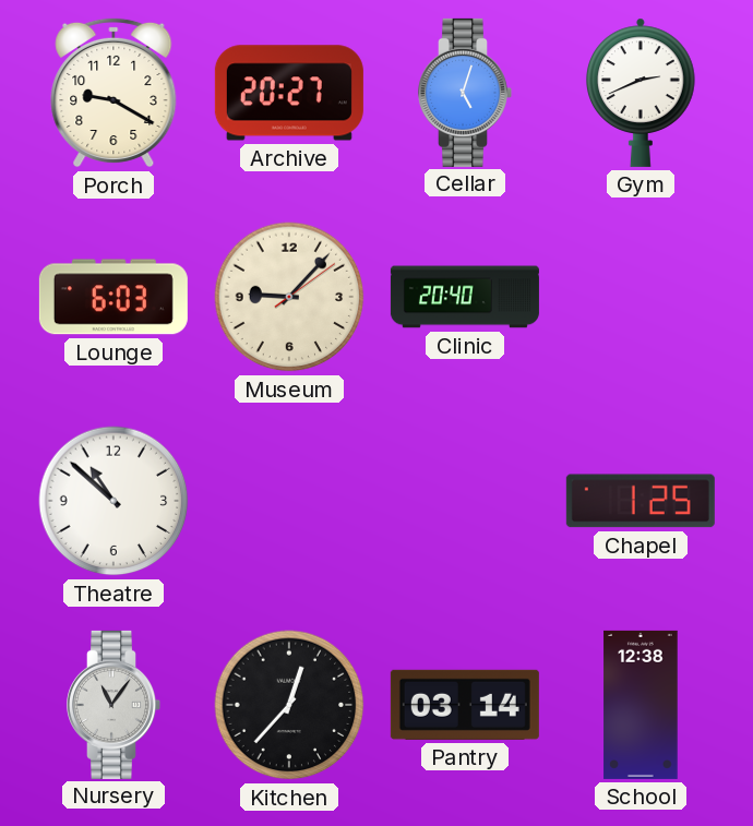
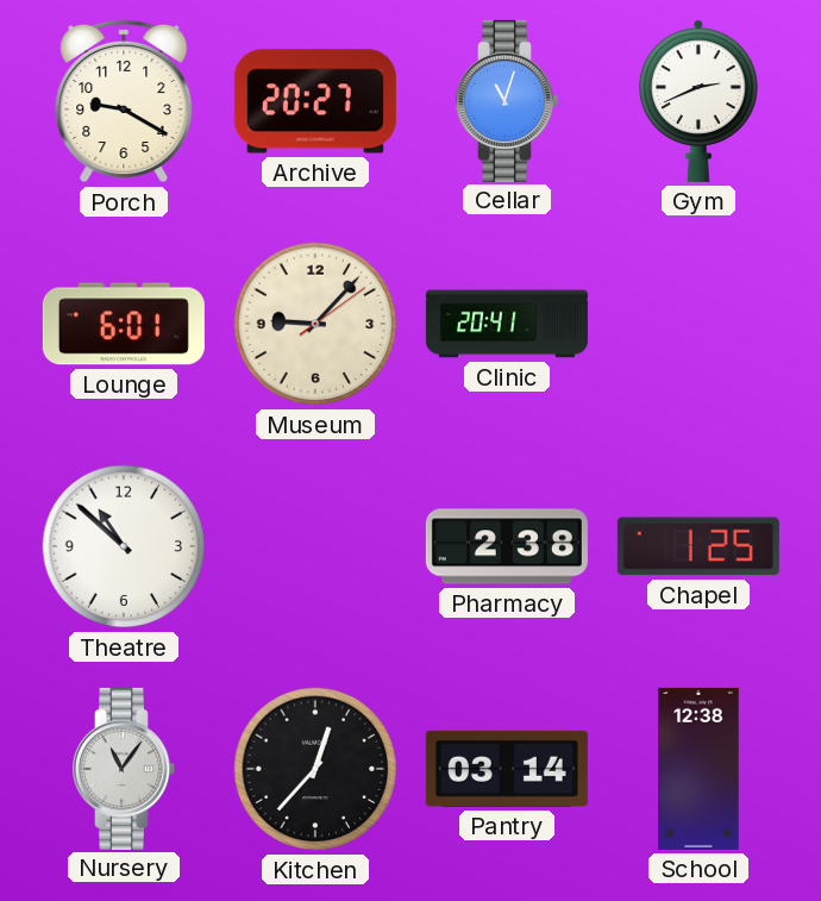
Cellar: 5:03 -> 11:03 (507, 101)
Lounge: 6:03 -> 6:01 (124, 324)
Clinic: 20:40 -> 20:41 (507, 324)
Pharmacy: none -> 2:38 (507, 546)
